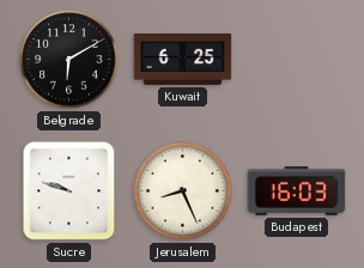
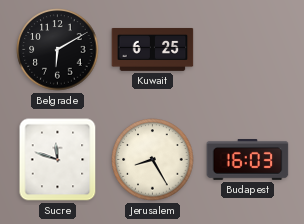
Sucre: 9:48 -> 11:48 (58, 160)
Jerusalem: 8:26 -> 8:25 (153, 160)
